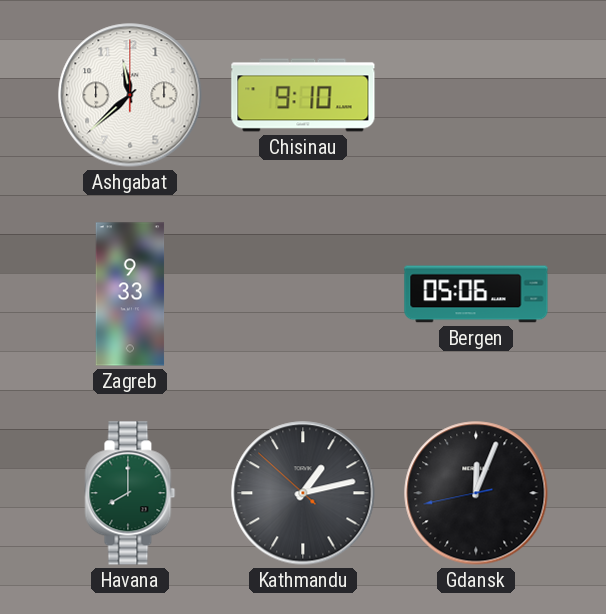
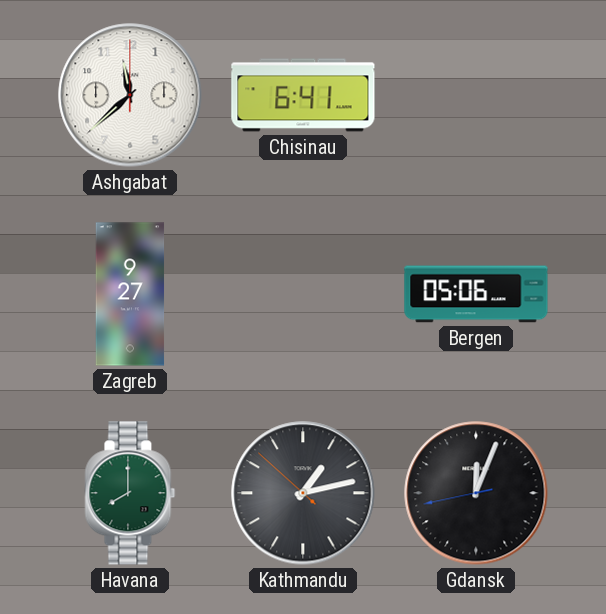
Chisinau: 9:10 -> 6:41 (303, 95)
Zagreb: 9:33 -> 9:27 (130, 294)
